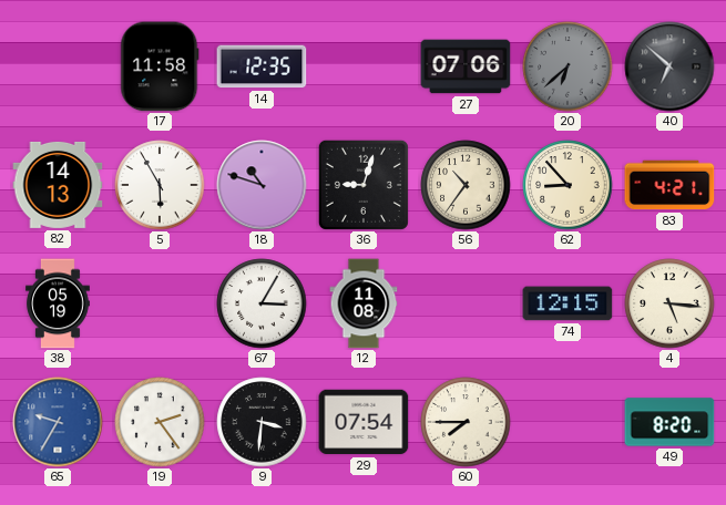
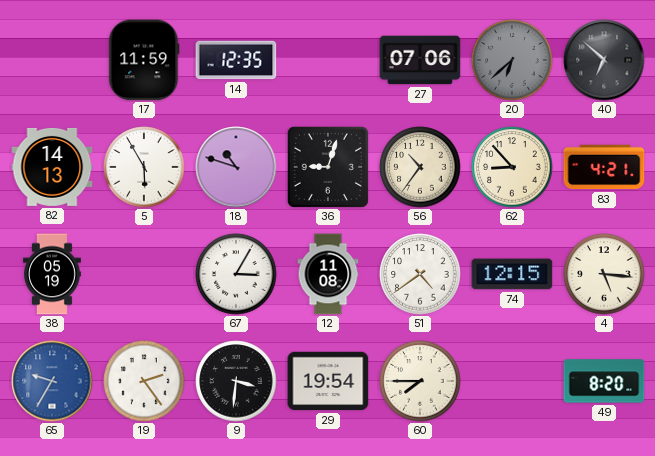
17: 11:58 -> 11:59 (144, 60)
51: none -> 4:39 (420, 274)
29: 07:54 -> 19:54 (328, 381)
